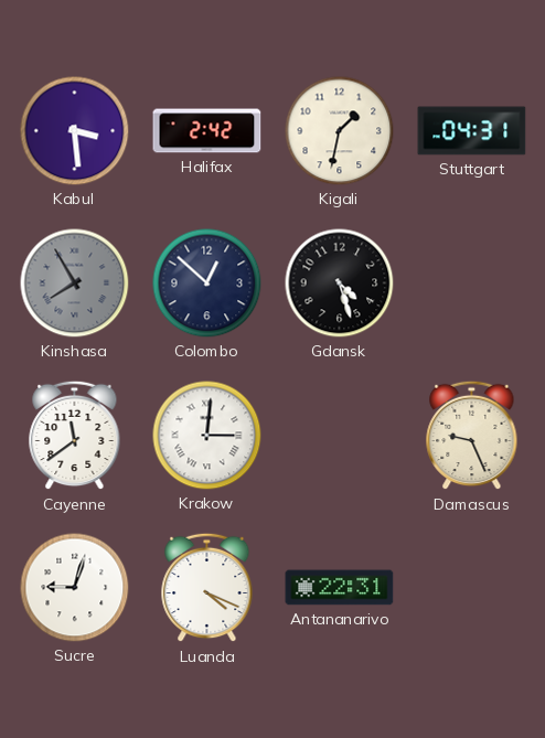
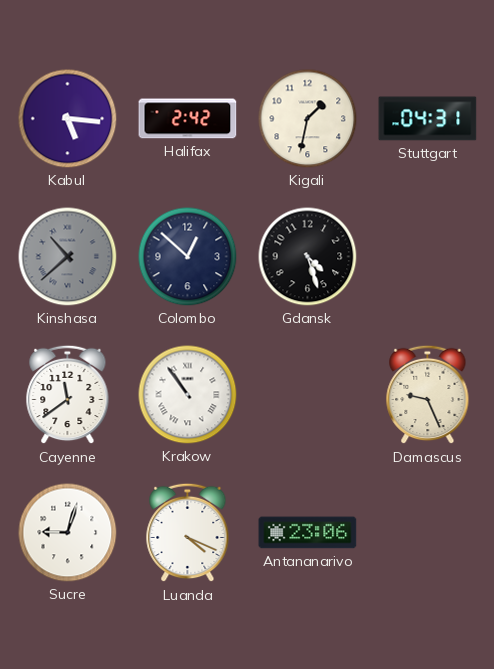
Kabul: 3:29 -> 5:16 (68, 119)
Kinshasa: 7:55 -> 10:38 (68, 257)
Krakow: 3:01 -> 10:54 (188, 395)
Antananarivo: 22:31 -> 23:06 (308, 533)
